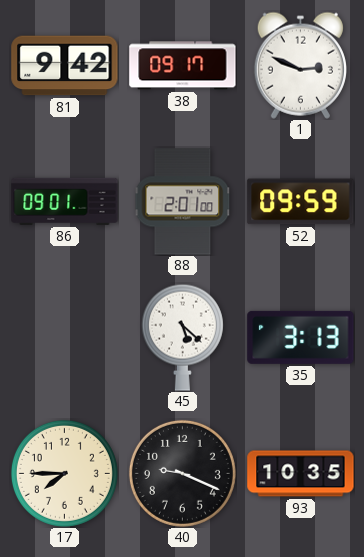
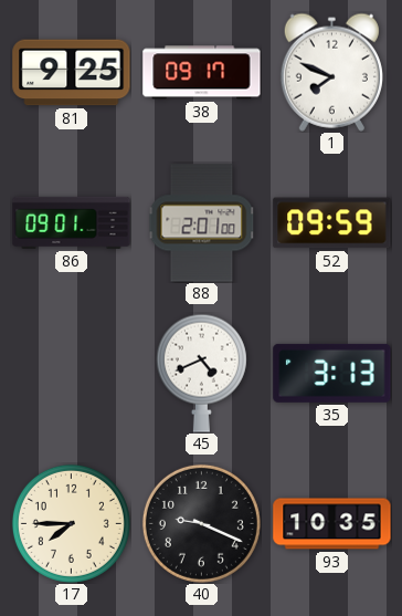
81: 9:42 -> 9:25 (72, 73)
1: 2:49 -> 7:49 (331, 72)
45: 5:22 -> 4:41 (201, 373)
